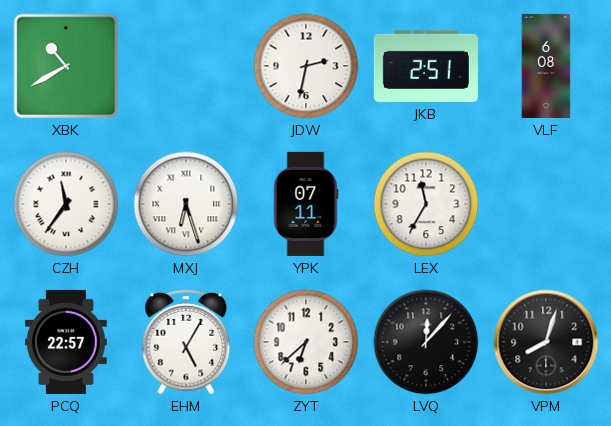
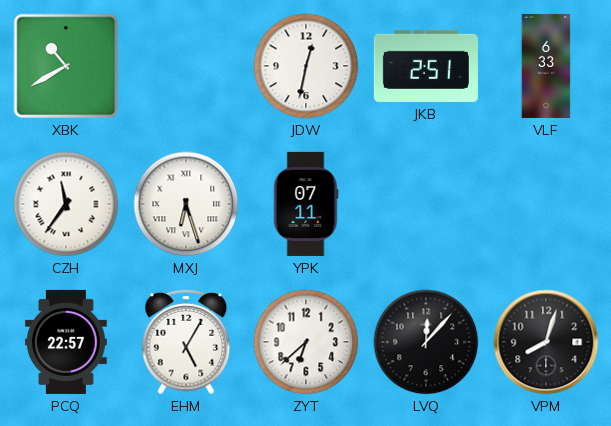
JDW: 2:32 -> 12:32 (306, 66)
VLF: 6:08 -> 6:33 (546, 66)
LEX: 11:35 -> none (426, 204)
